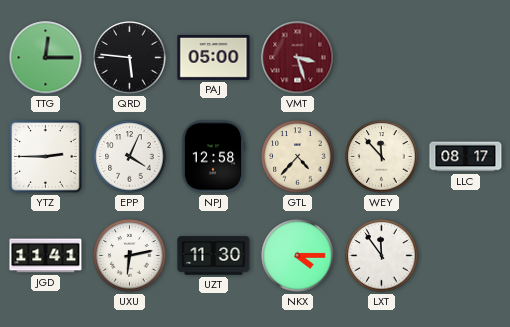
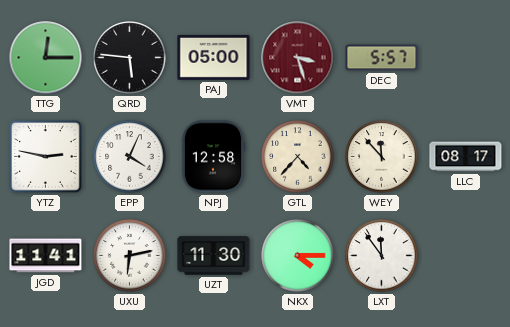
DEC: none -> 5:57 (382, 58)
YTZ: 2:45 -> 2:47 (46, 157)
